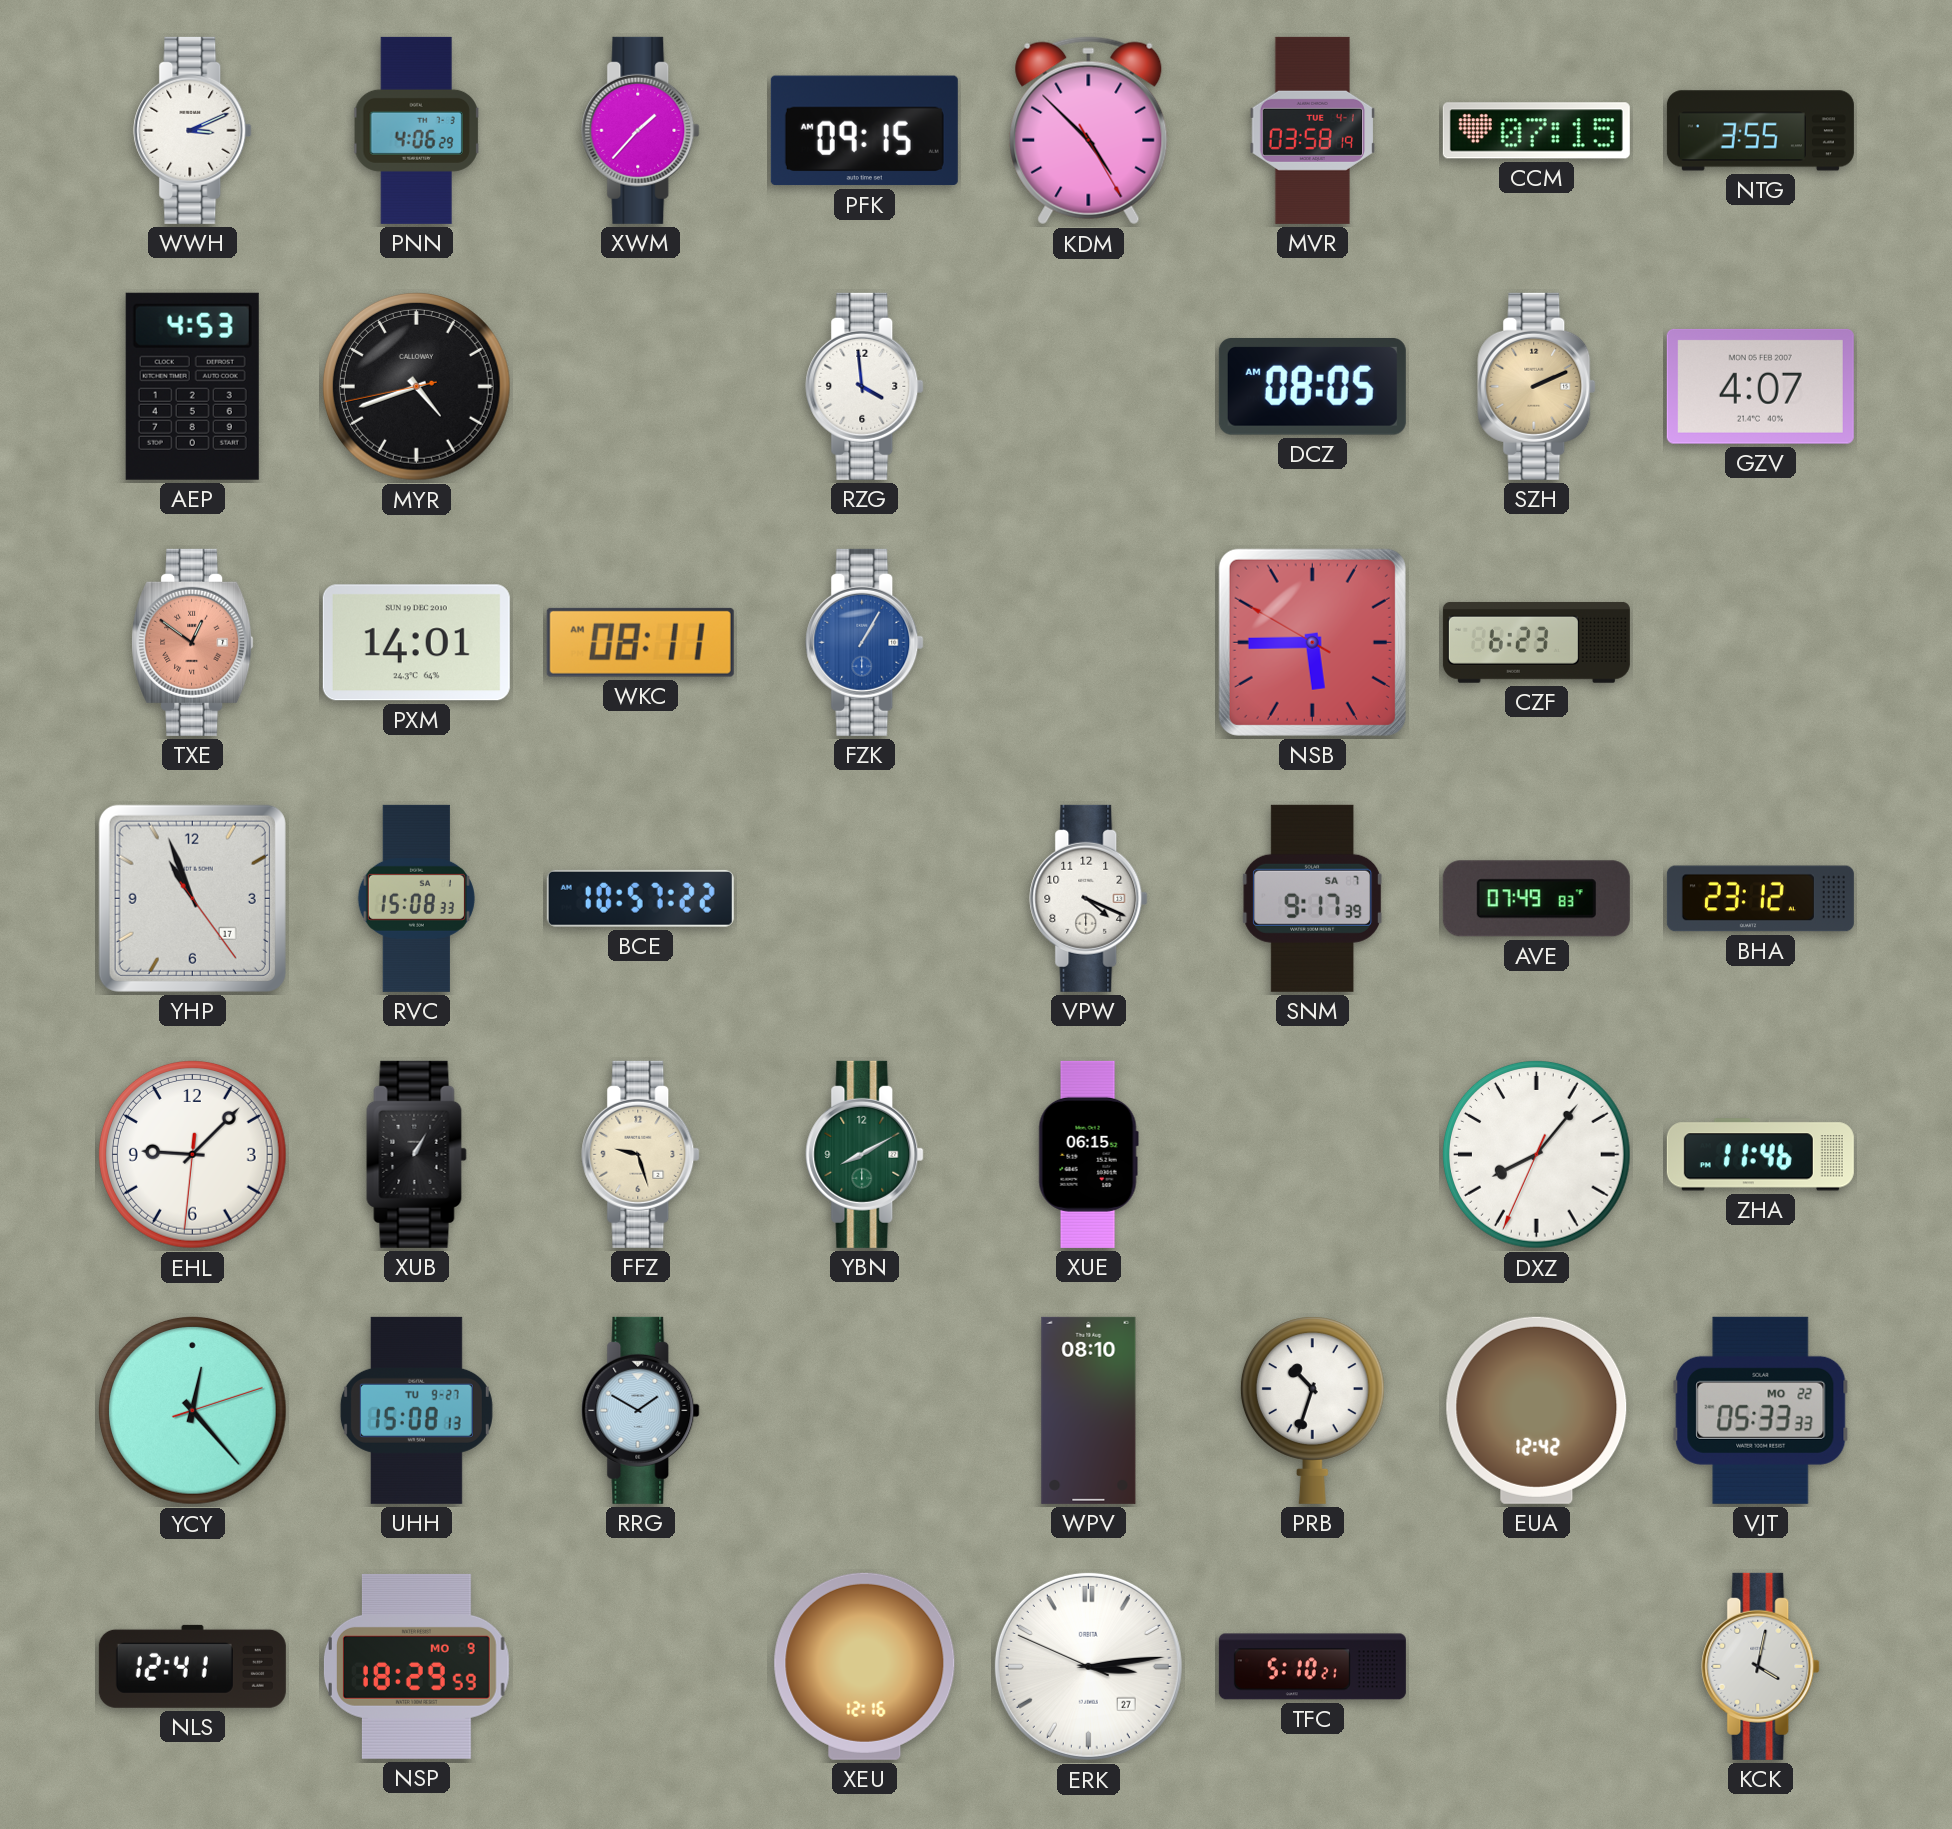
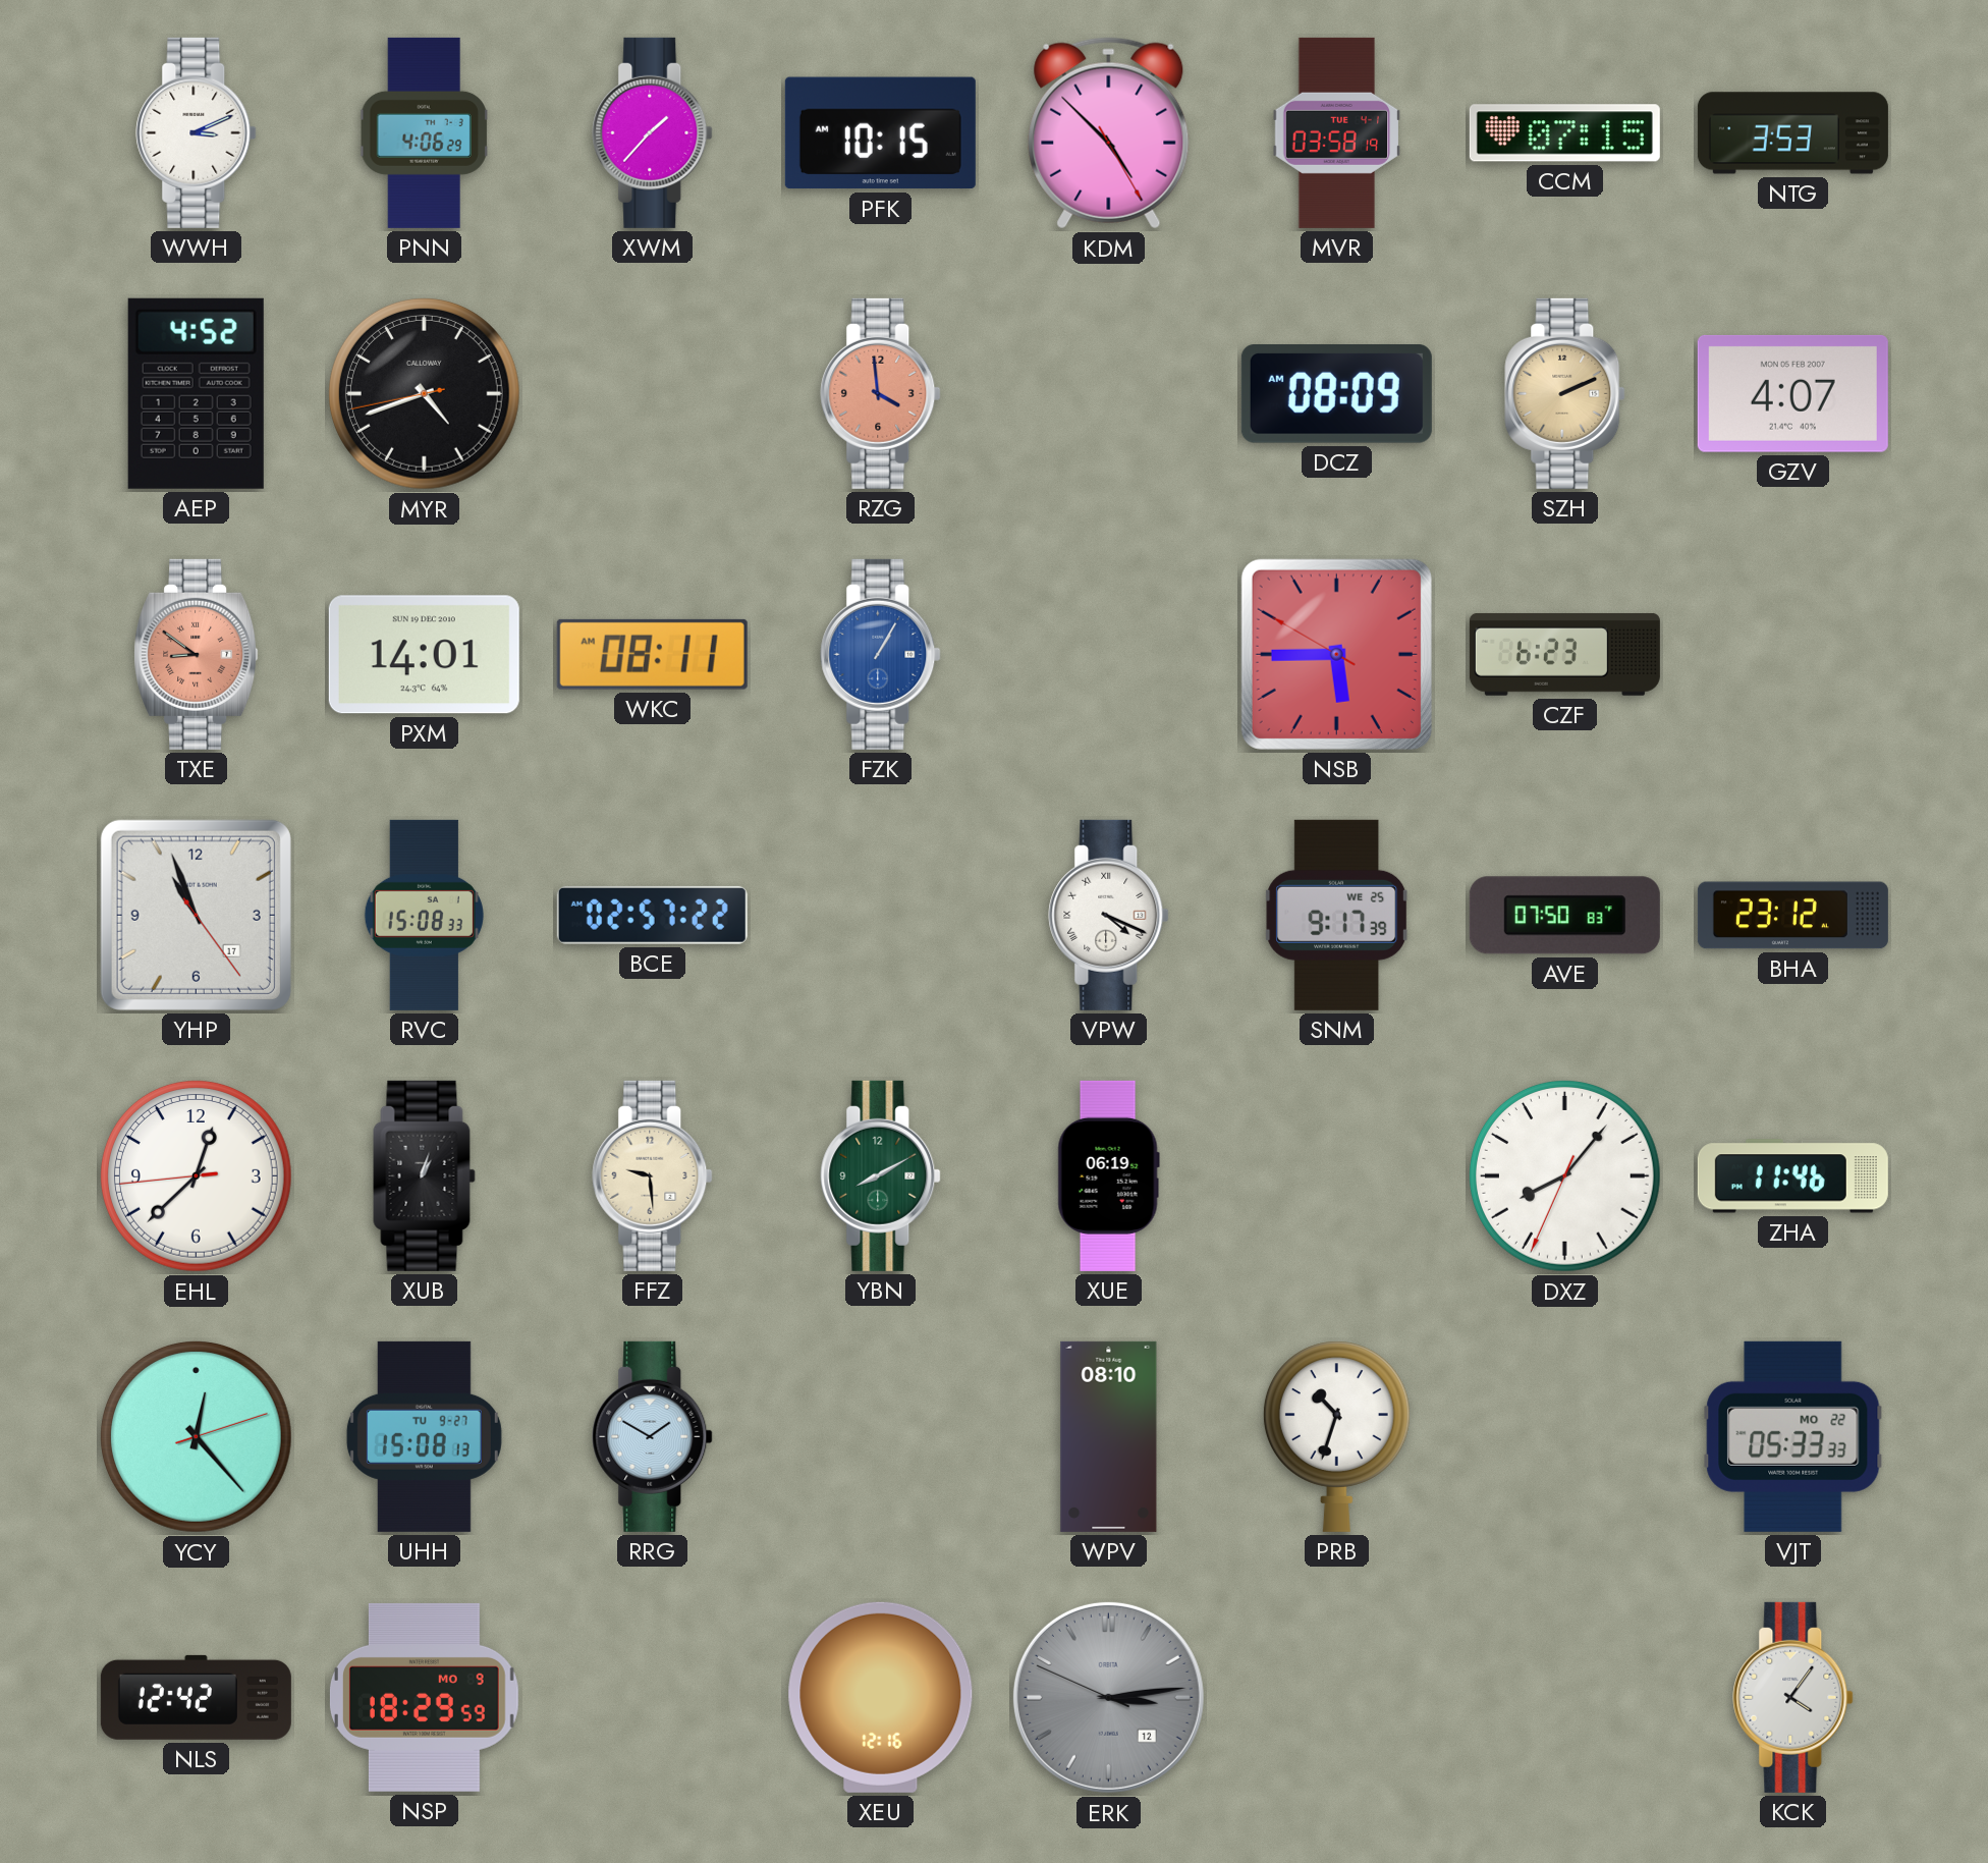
PFK: 09:15 -> 10:15 (880, 133)
NTG: 3:55 -> 3:53 (1792, 133)
AEP: 4:53 -> 4:52 (196, 393)
RZG dial: white -> salmon (881, 393)
DCZ: 08:05 -> 08:09 (1336, 394)
TXE: 12:51 -> 8:51 (197, 654)
BCE: 10:57 -> 02:57 (652, 915)
VPW numerals: Arabic -> Roman (1109, 915)
SNM date: SA 7 -> WE 25 (1337, 915)
AVE: 07:49 -> 07:50 (1564, 916)
EHL: 9:07 -> 12:37 (197, 1176)
XUB: 1:05 -> 1:03 (425, 1175)
FFZ: 9:27 -> 9:29 (653, 1175)
XUE: 06:15 -> 06:19 (1108, 1175)
EUA: 12:42 -> none (1537, 1410)
NLS: 12:41 -> 12:42 (196, 1697)
ERK date: 27 -> 12 (1108, 1697)
ERK dial: white -> grey (1108, 1697)
TFC: 5:10 -> none (1312, 1667)
KCK: 4:02 -> 4:06 (1793, 1697)
